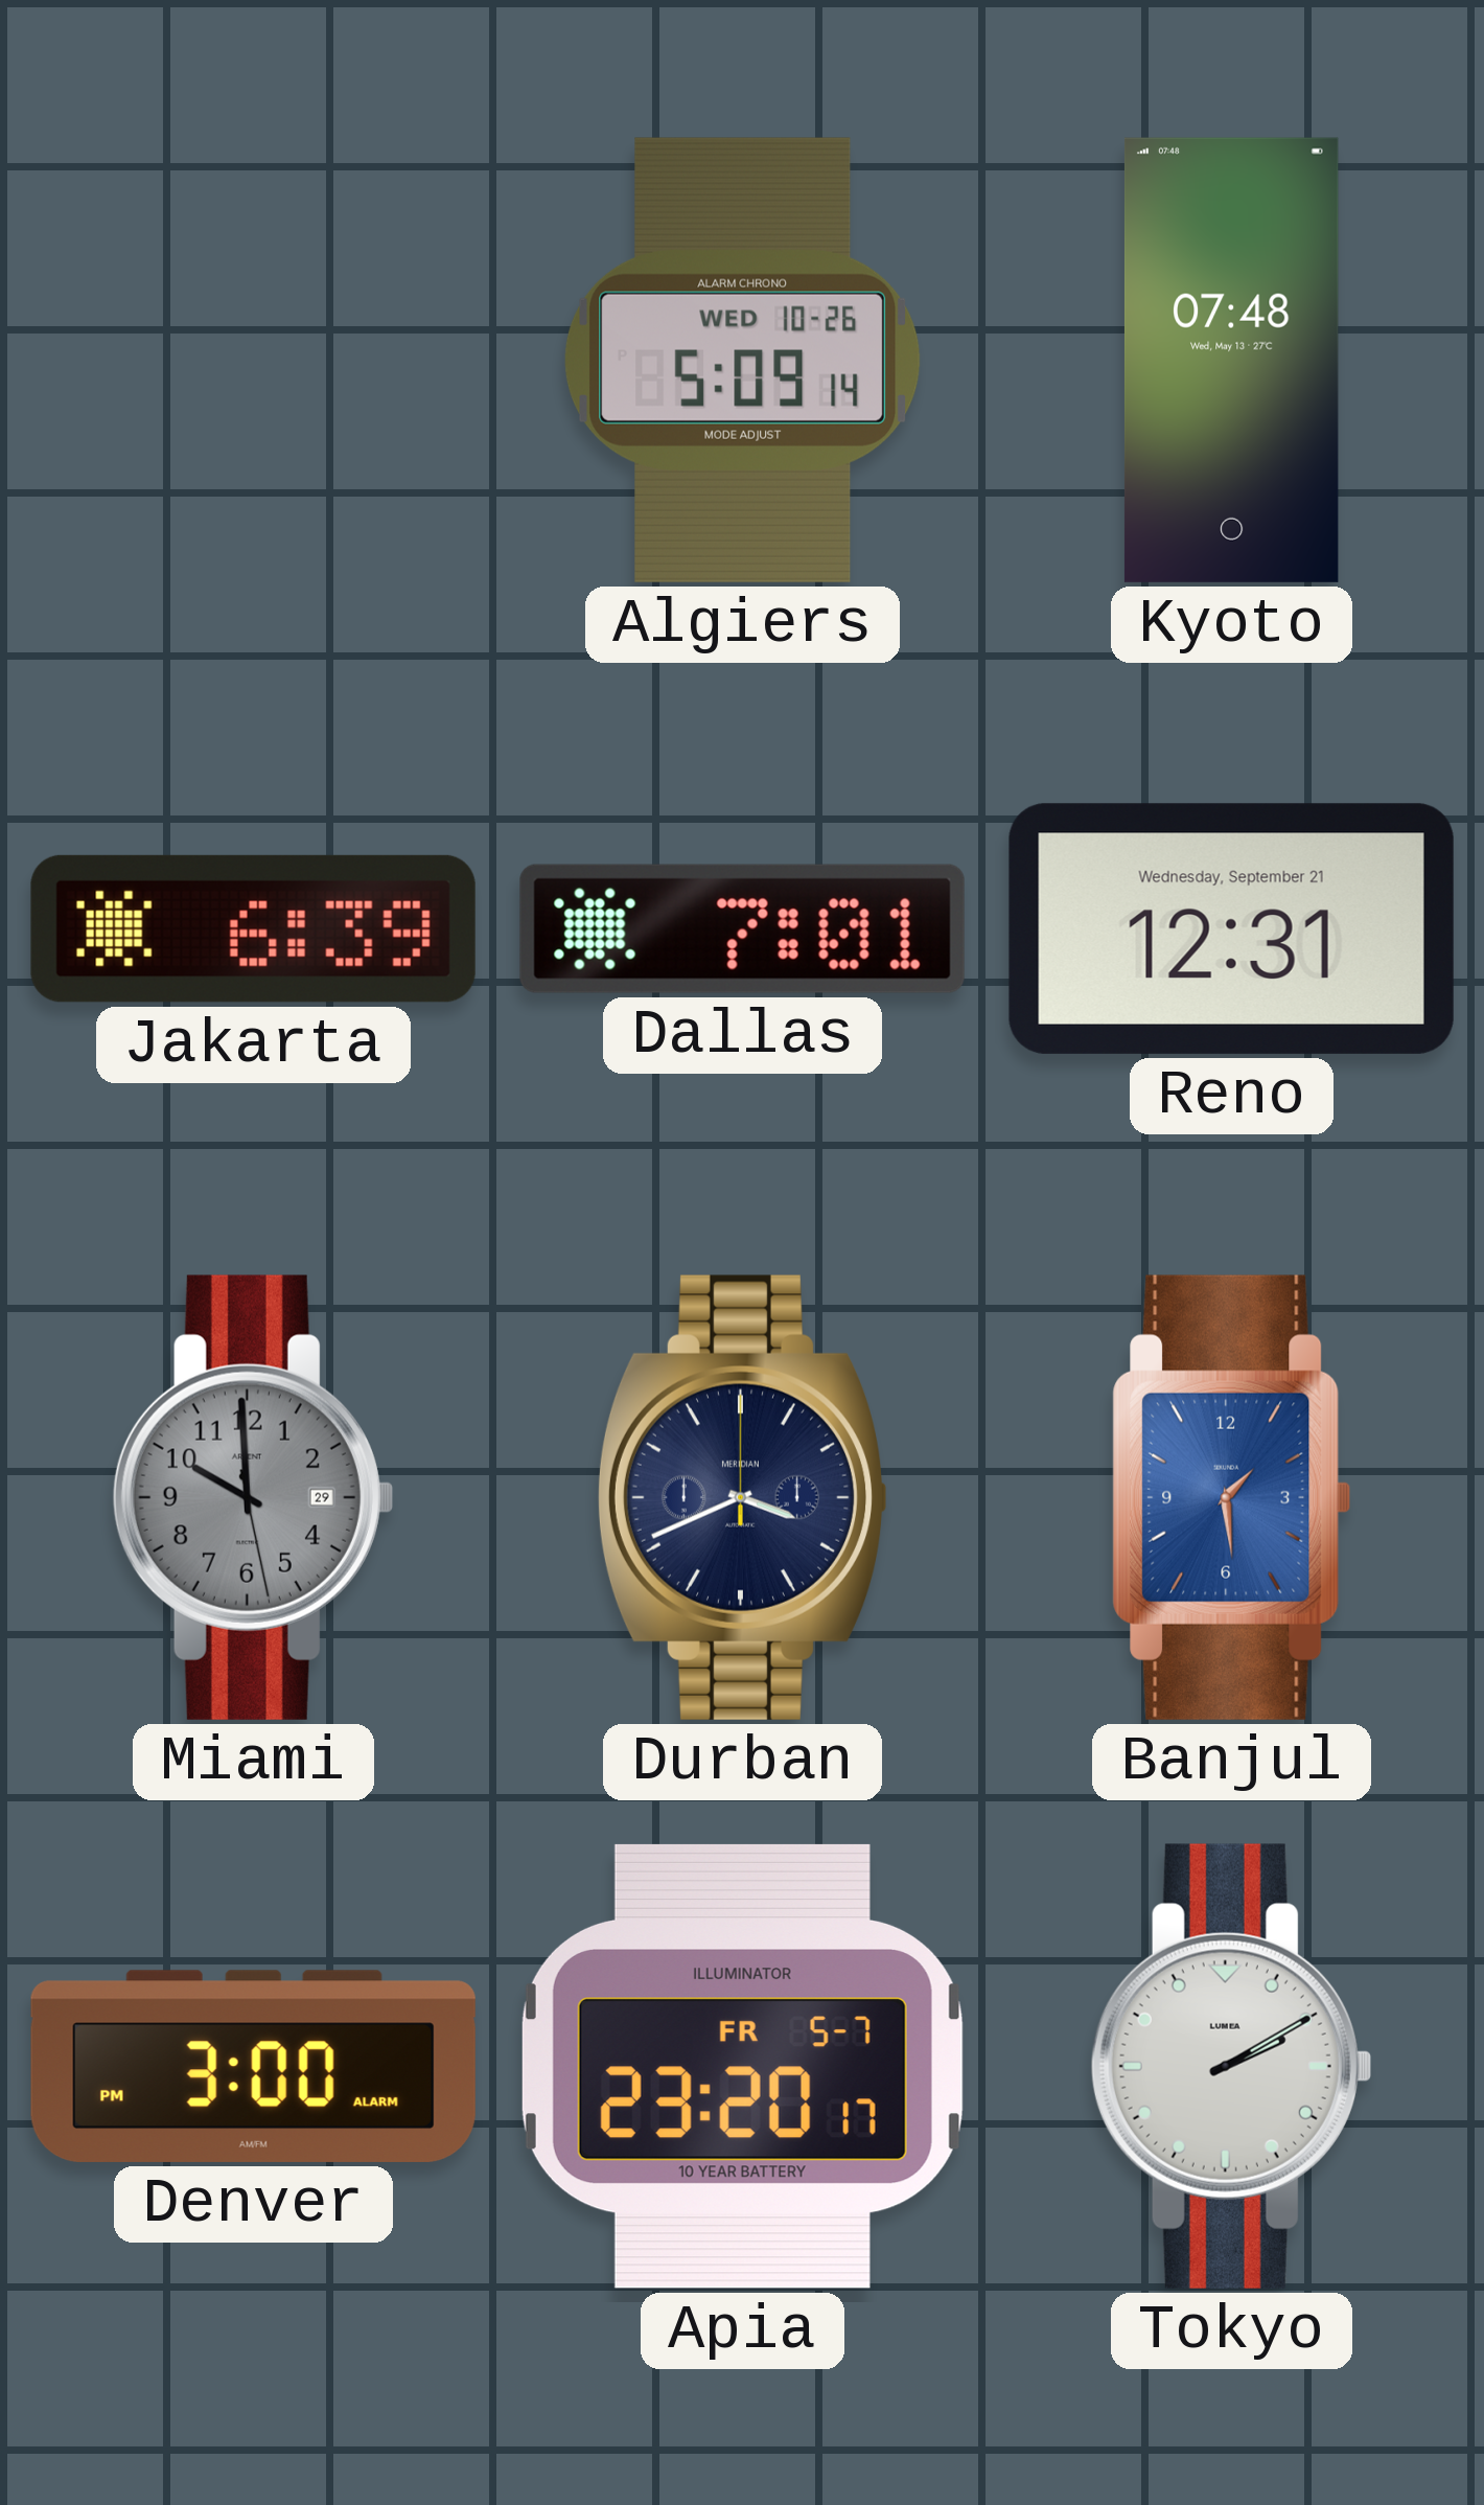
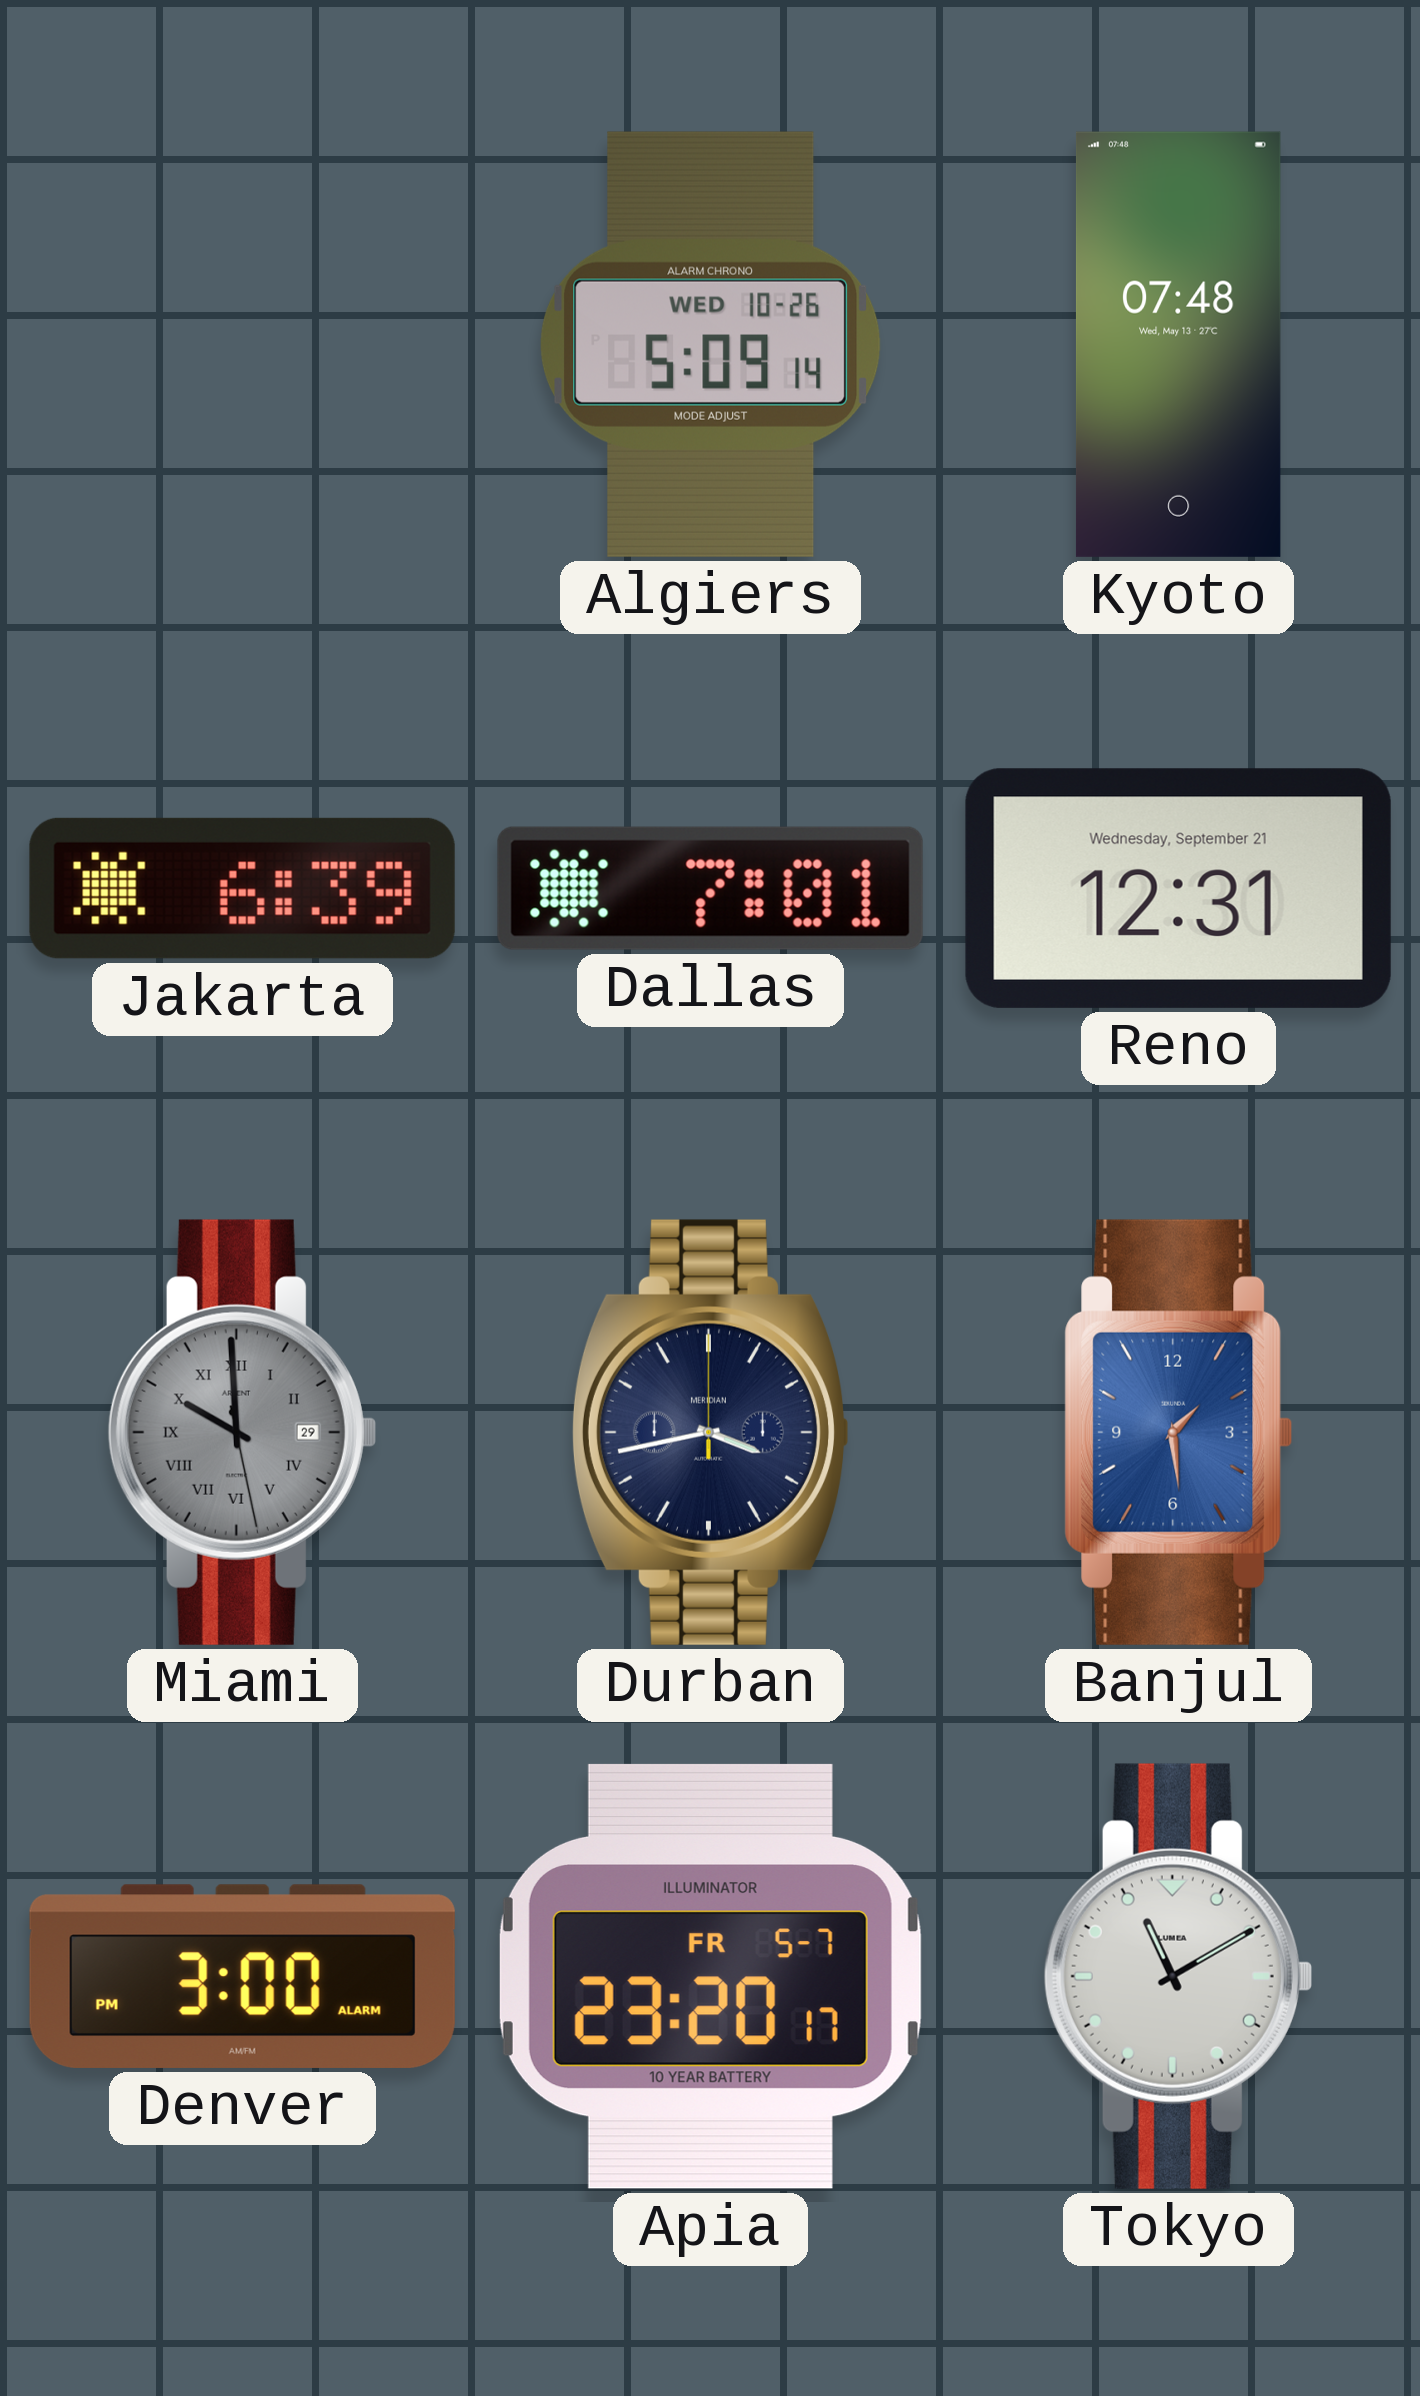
Miami numerals: Arabic -> Roman (242, 1432)
Durban: 3:41 -> 3:43 (709, 1432)
Tokyo: 2:10 -> 11:10 (1178, 1976)
